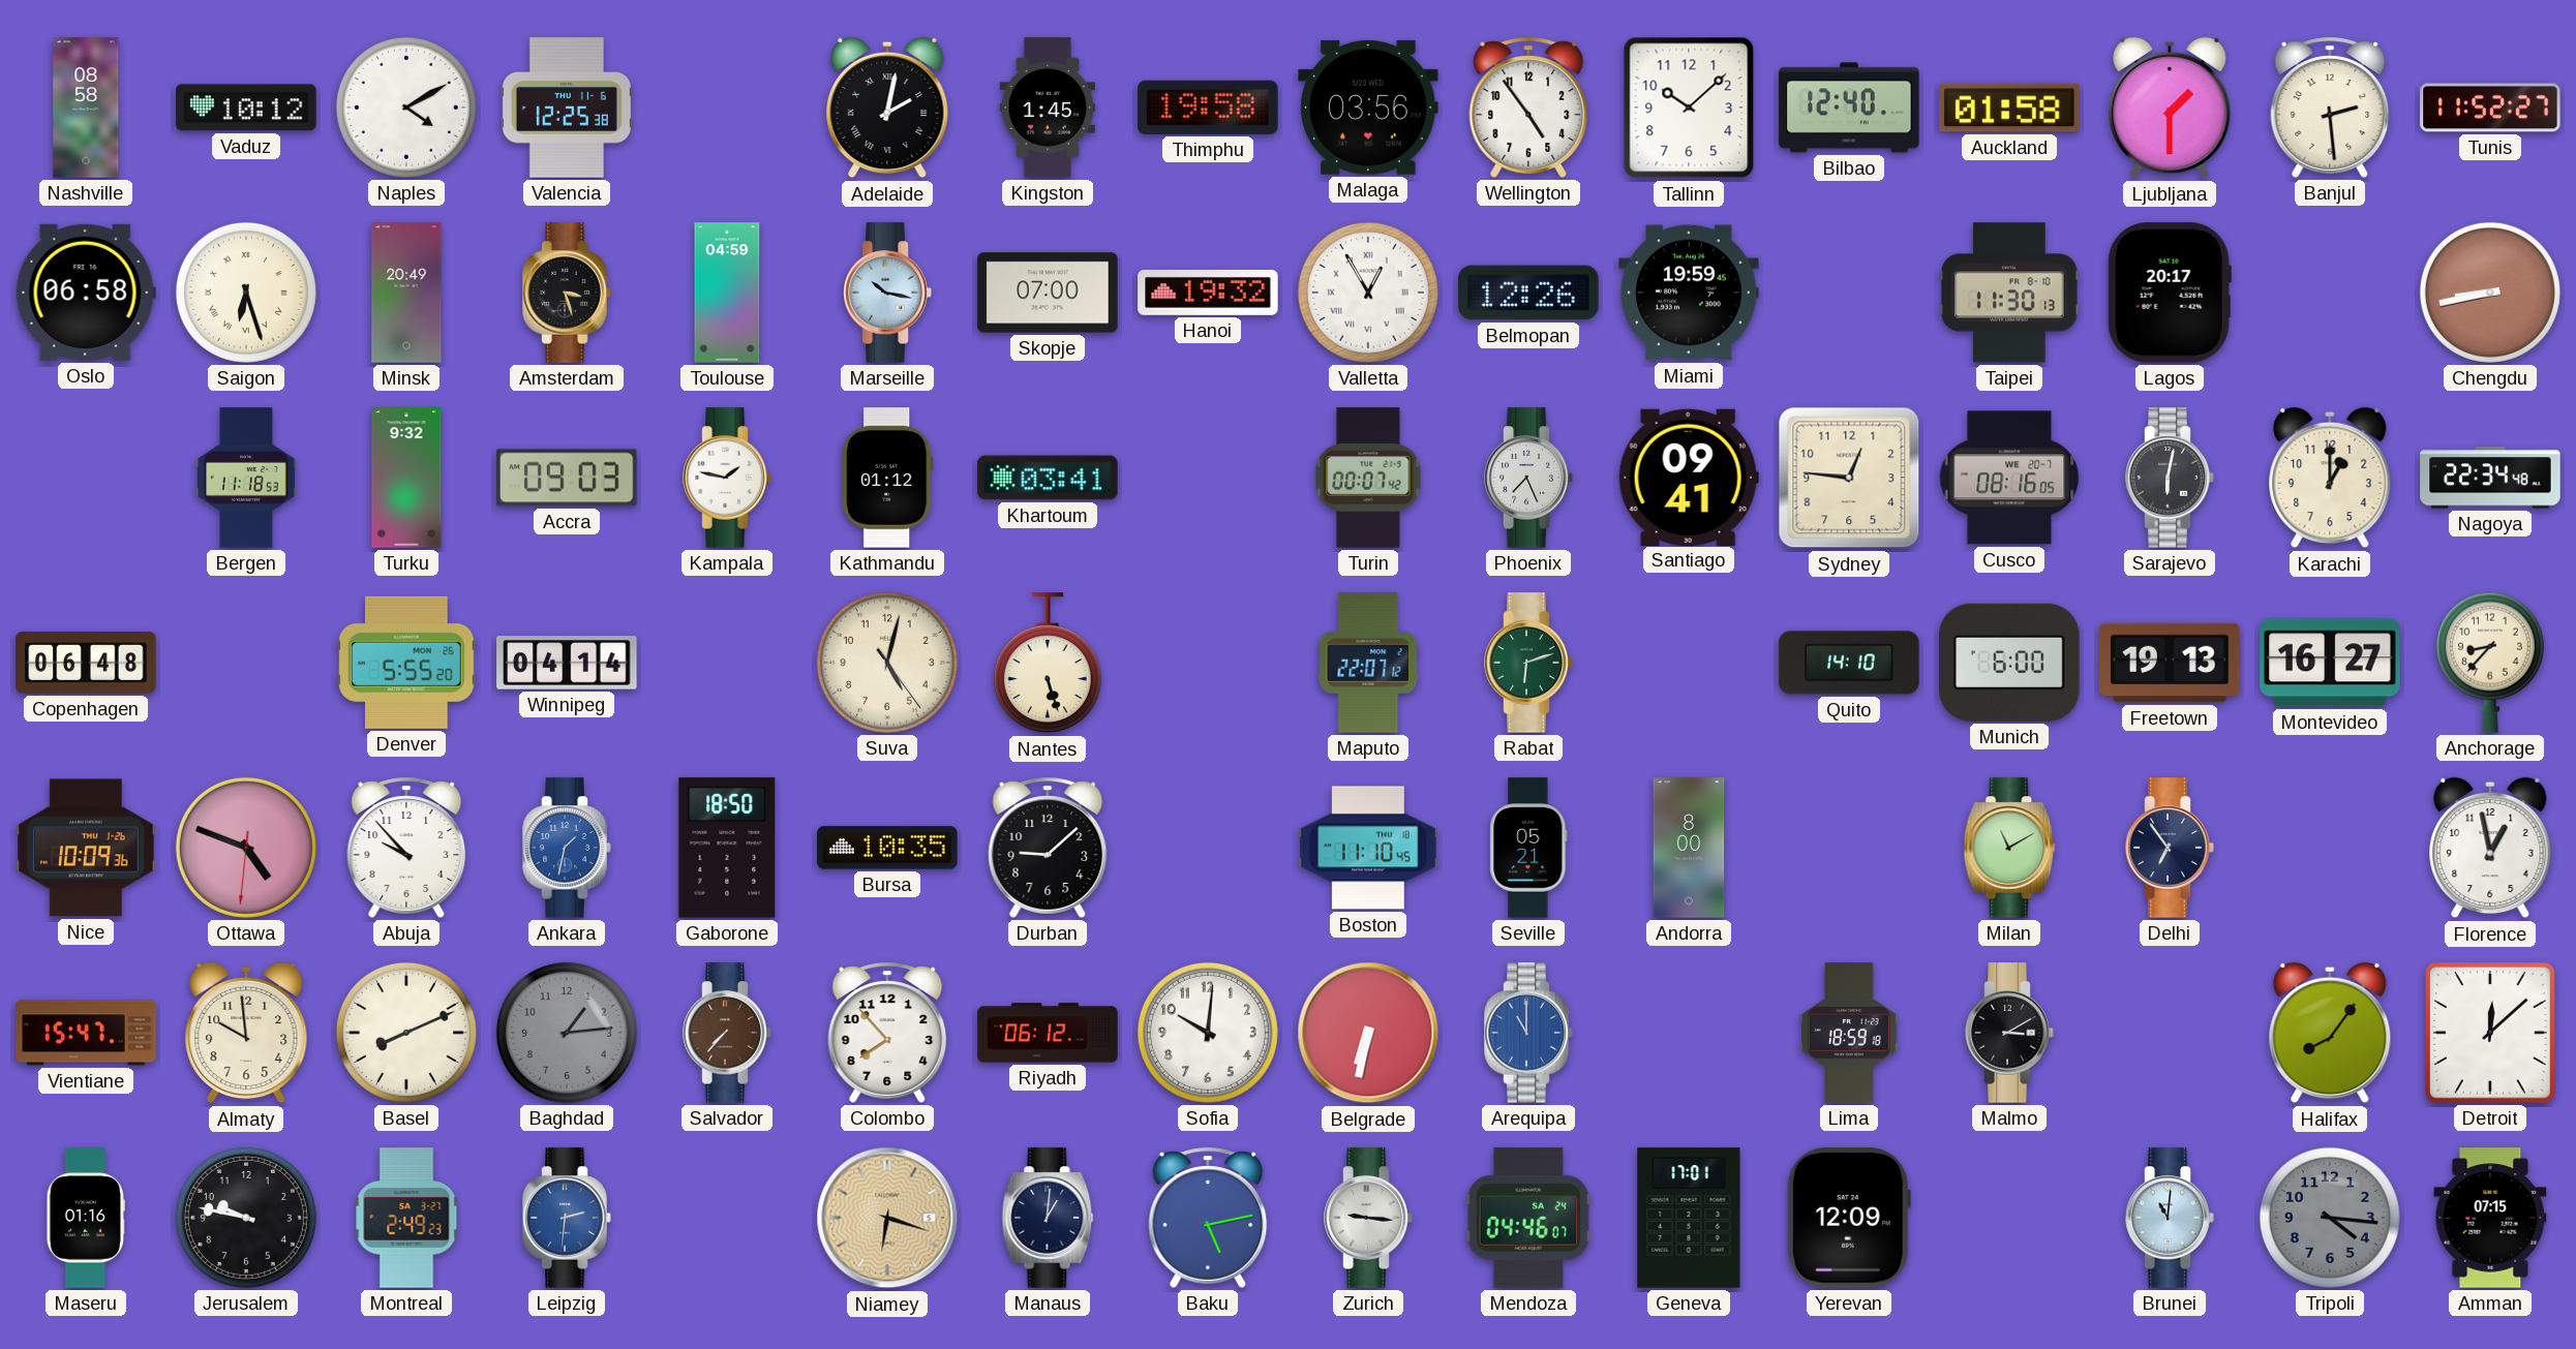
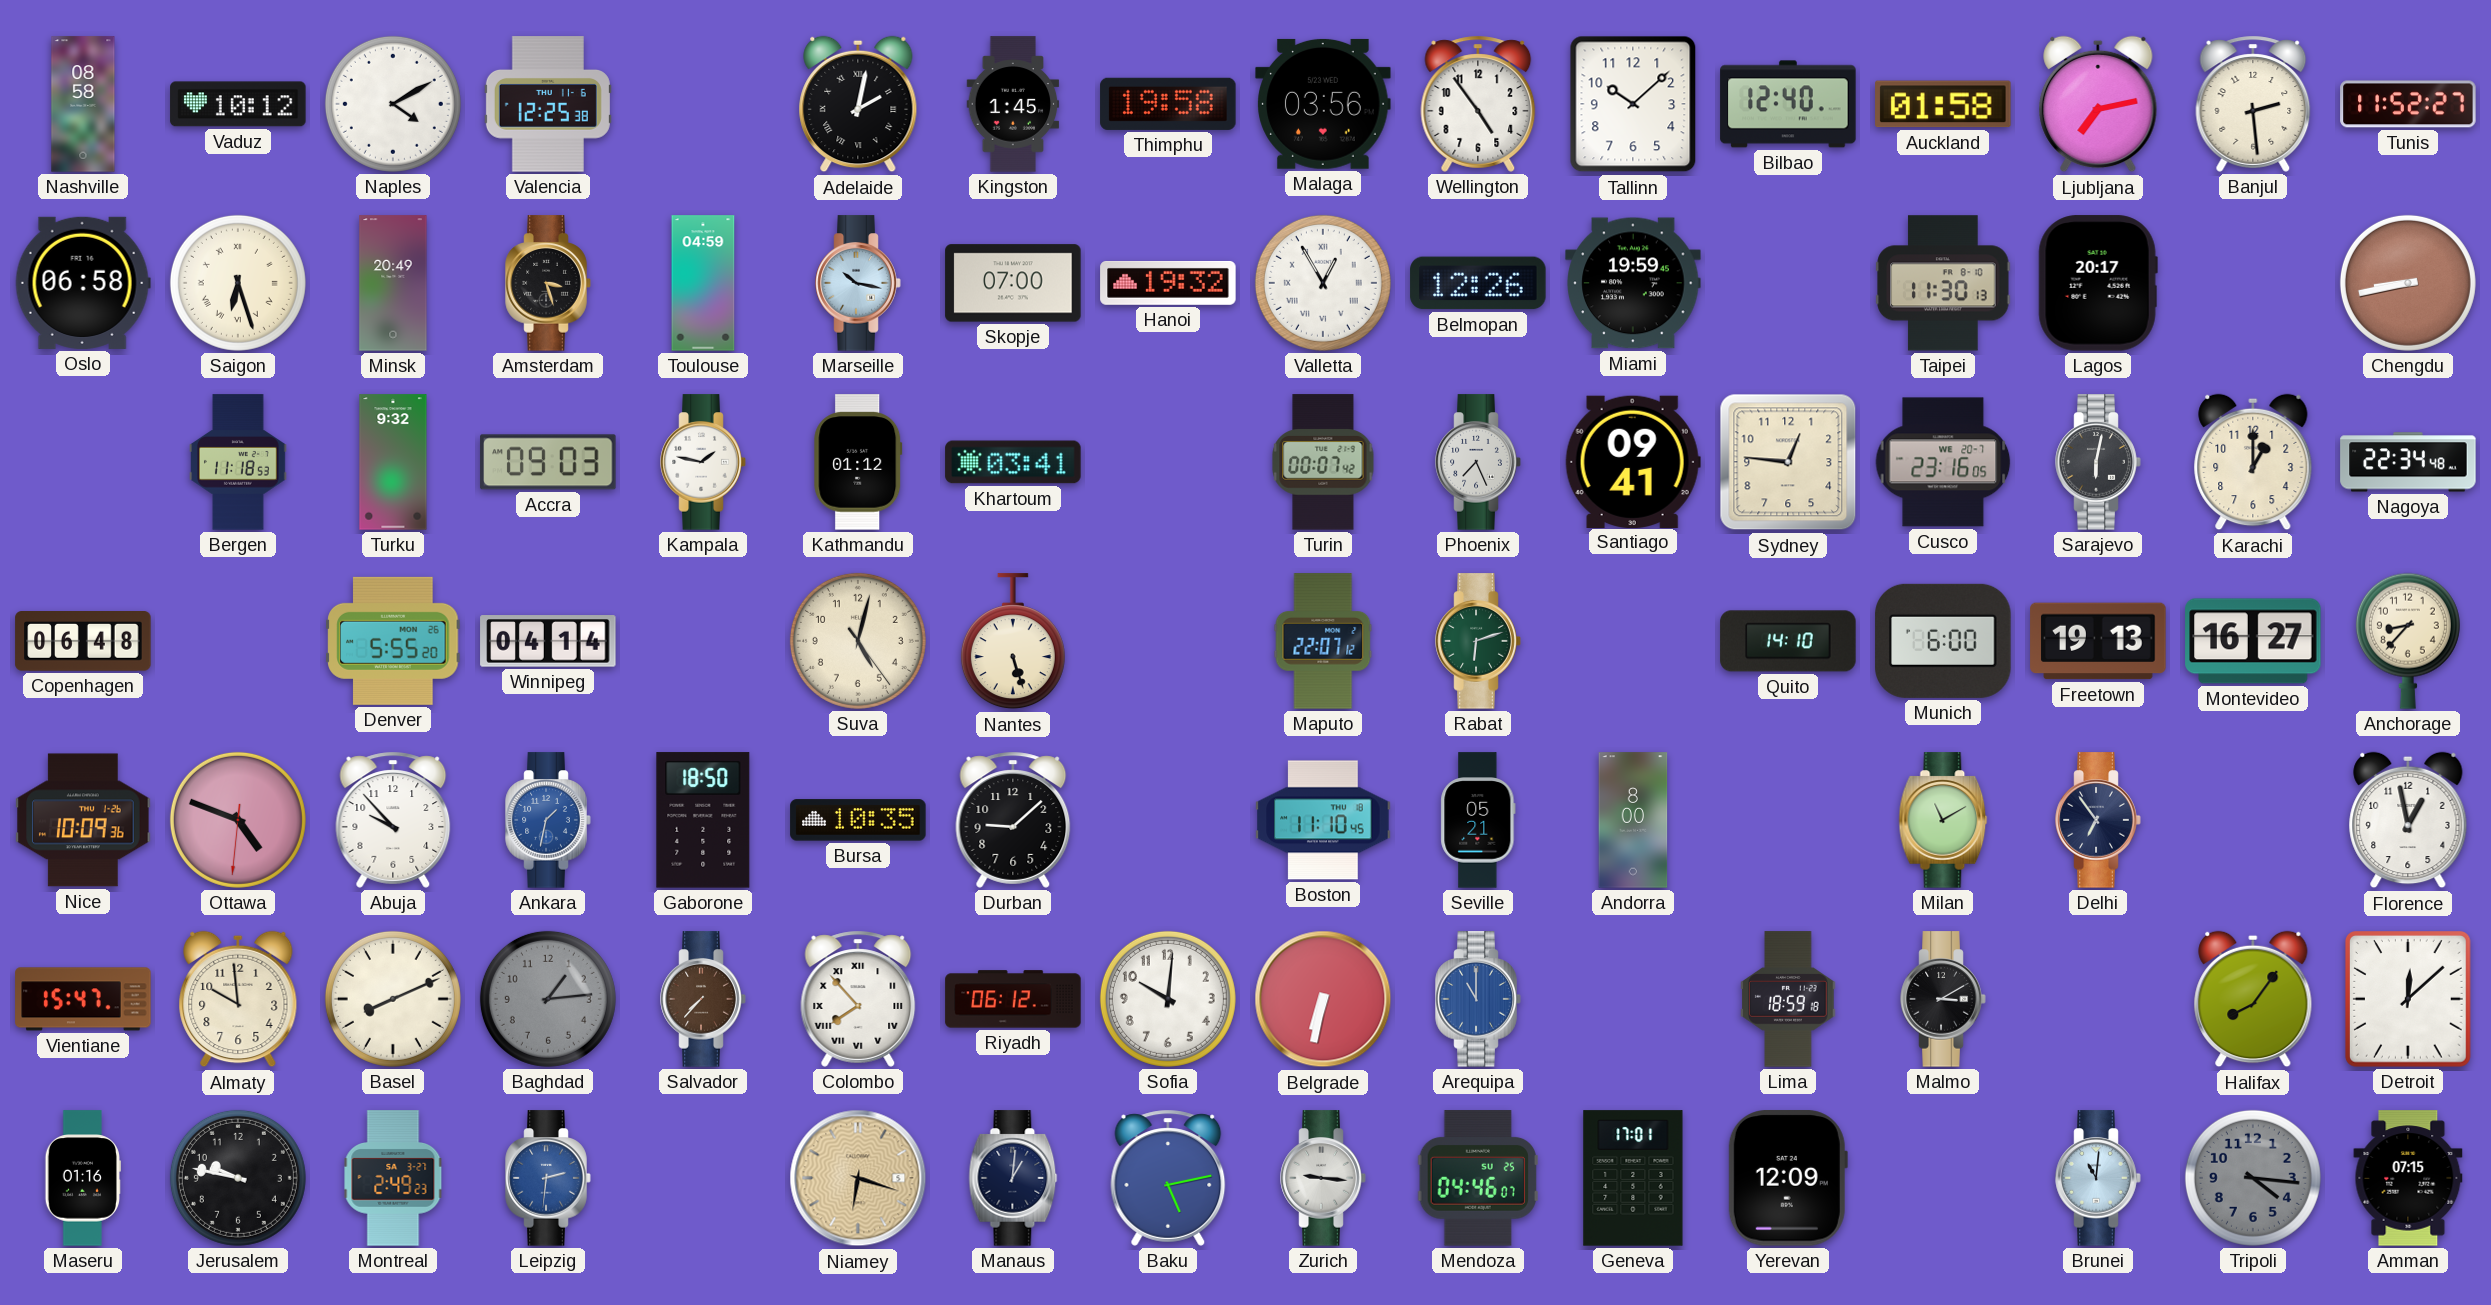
Ljubljana: 1:30 -> 7:13 (2098, 104)
Cusco: 08:16 -> 23:16 (1943, 462)
Colombo numerals: Arabic -> Roman (858, 999)
Mendoza date: SA 24 -> SU 25 (1478, 1178)
